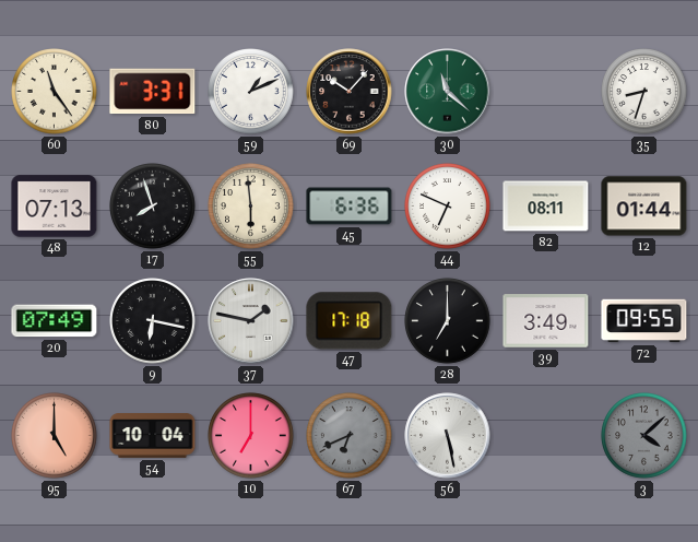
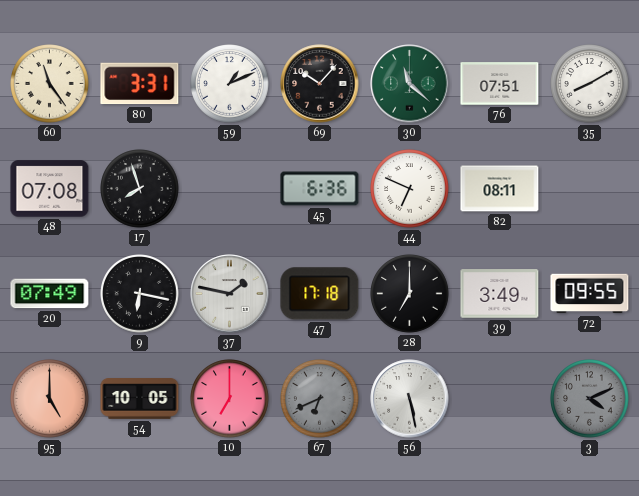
76: none -> 07:51 (500, 84)
35: 8:33 -> 8:10 (590, 84)
48: 07:13 -> 07:08 (50, 189)
55: 5:59 -> none (251, 207)
12: 01:44 -> none (644, 207)
54: 10:04 -> 10:05 (140, 399)
3: 4:08 -> 4:11 (590, 399)
